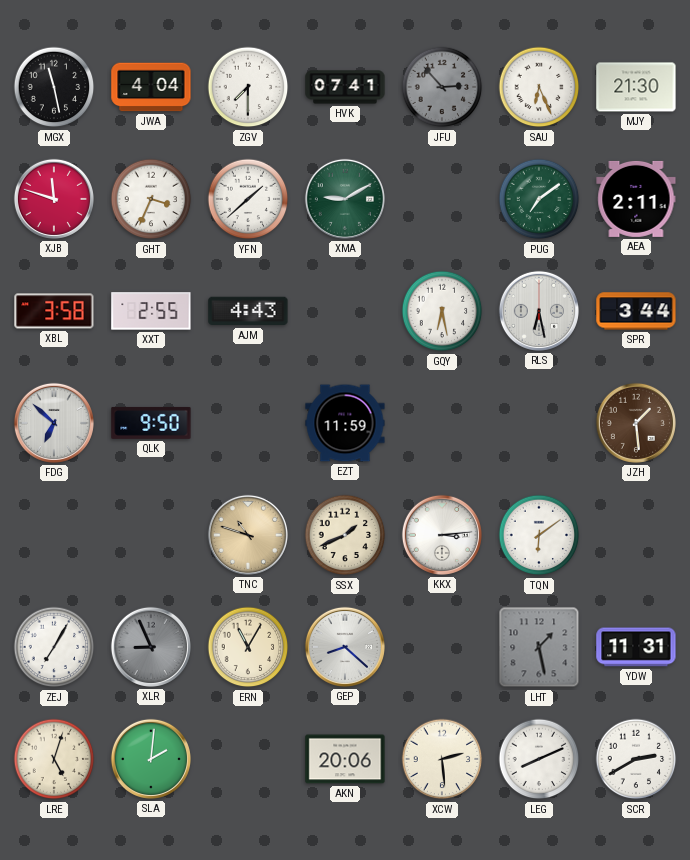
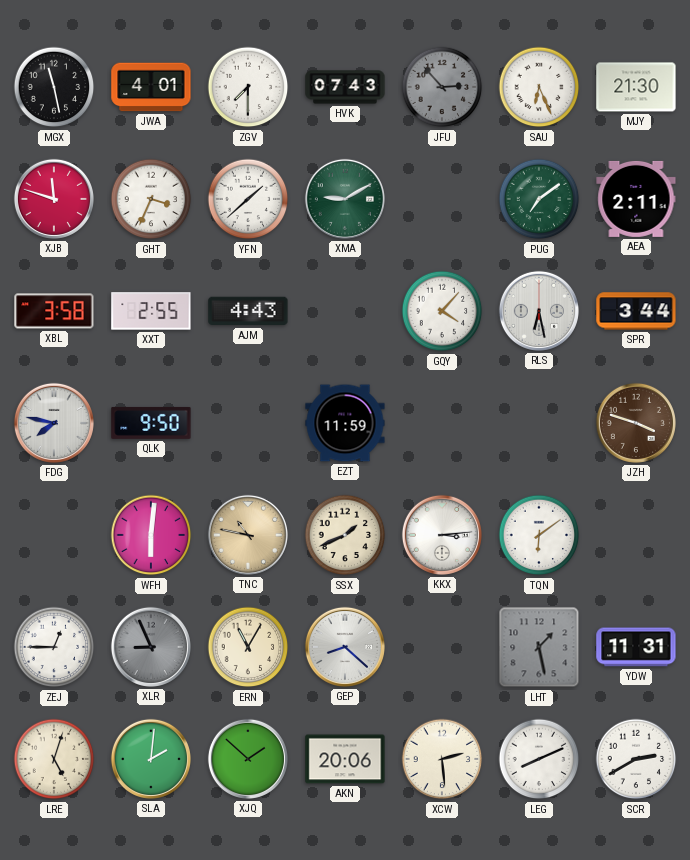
JWA: 4:04 -> 4:01 (151, 87)
HVK: 07:41 -> 07:43 (345, 87)
GQY: 6:28 -> 4:07 (442, 311)
FDG: 6:52 -> 7:47 (54, 423)
JZH: 1:29 -> 3:48 (636, 423)
WFH: none -> 6:01 (151, 535)
TNC: 10:48 -> 10:47 (248, 535)
ZEJ: 7:05 -> 12:45 (54, 647)
XJQ: none -> 1:52 (248, 759)
